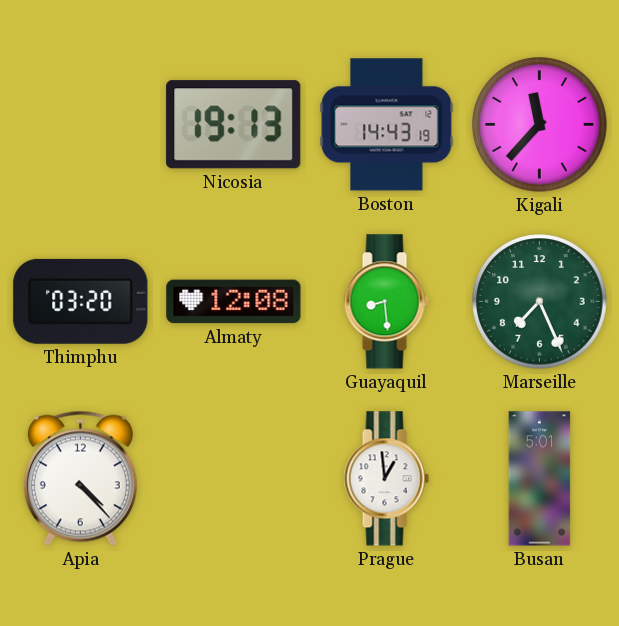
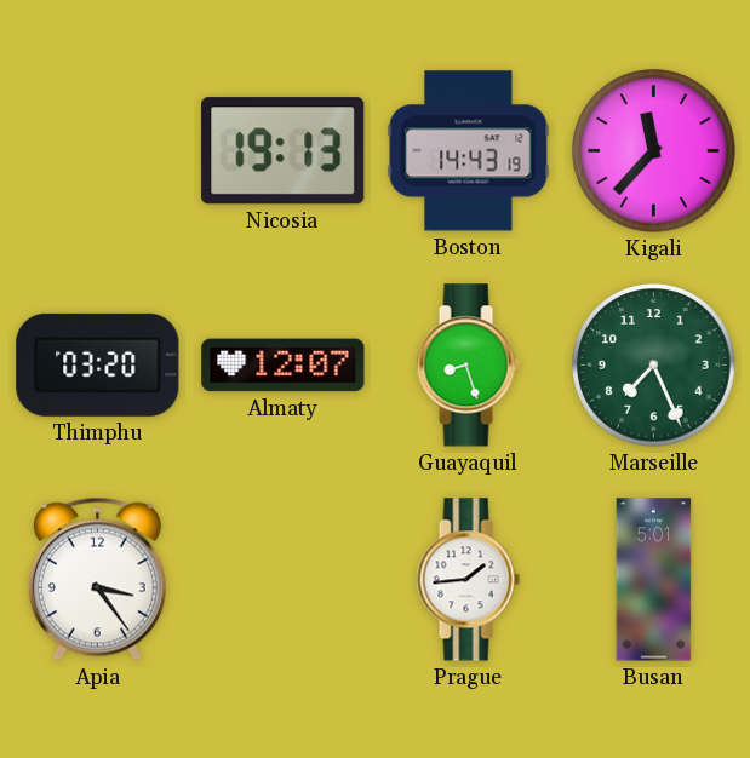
Almaty: 12:08 -> 12:07 (284, 366)
Guayaquil: 8:29 -> 8:27 (468, 366)
Apia: 4:23 -> 3:24 (97, 579)
Prague: 12:59 -> 1:44 (468, 580)
